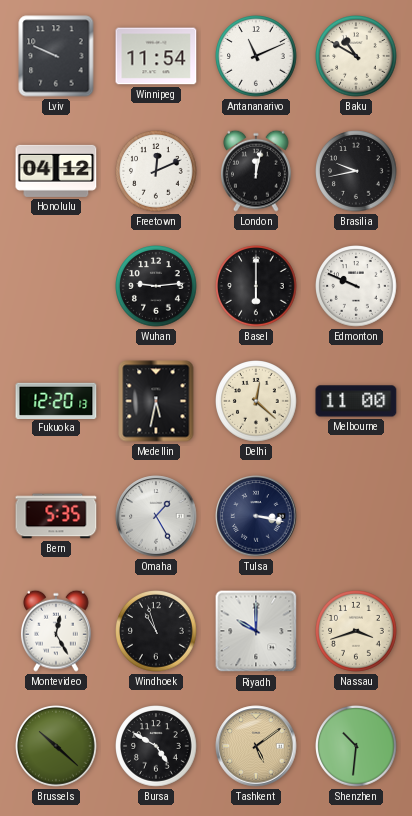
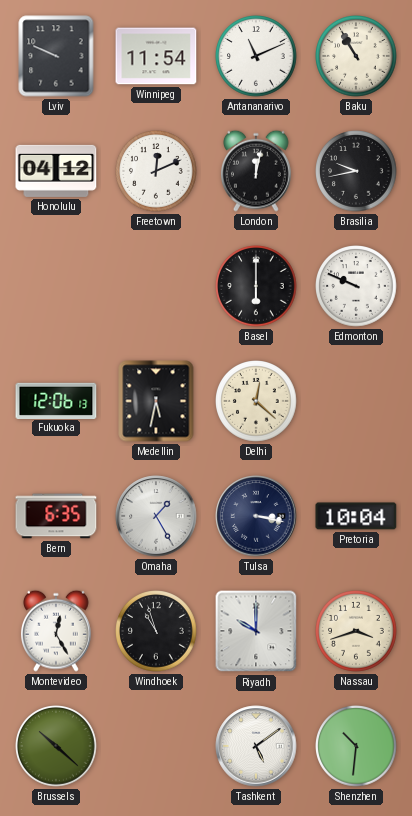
Baku: 10:50 -> 10:55 (356, 56)
Wuhan: 9:14 -> none (156, 286)
Fukuoka: 12:20 -> 12:06 (56, 400)
Melbourne: 11:00 -> none (356, 401)
Bern: 5:35 -> 6:35 (56, 516)
Pretoria: none -> 10:04 (356, 516)
Bursa: 4:50 -> none (156, 746)
Tashkent dial: champagne -> white (256, 746)
